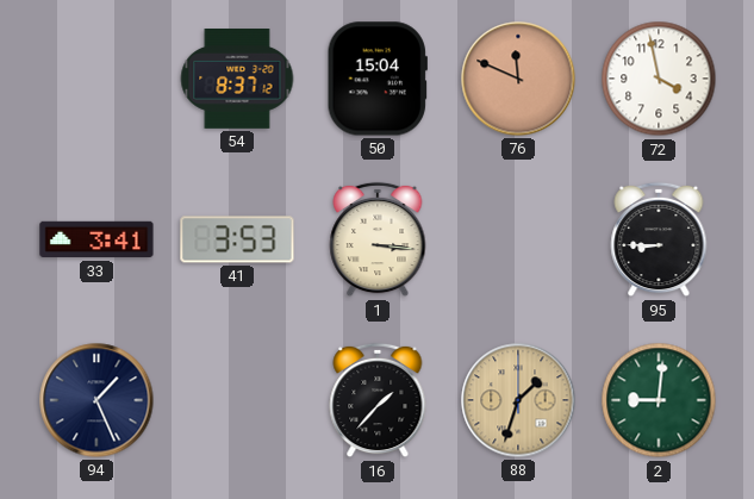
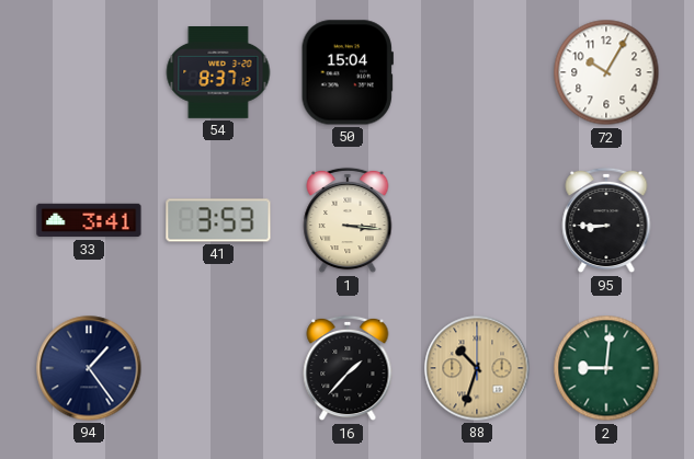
76: 11:49 -> none (518, 79)
72: 3:58 -> 10:05 (606, 72)
94: 1:26 -> 1:24 (89, 368)
88: 1:33 -> 10:33 (477, 368)
